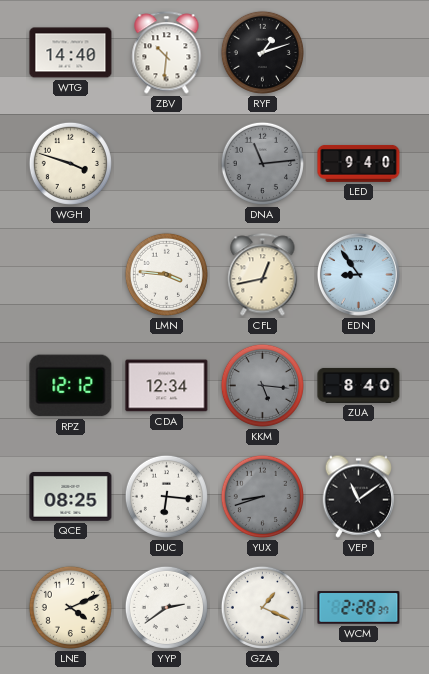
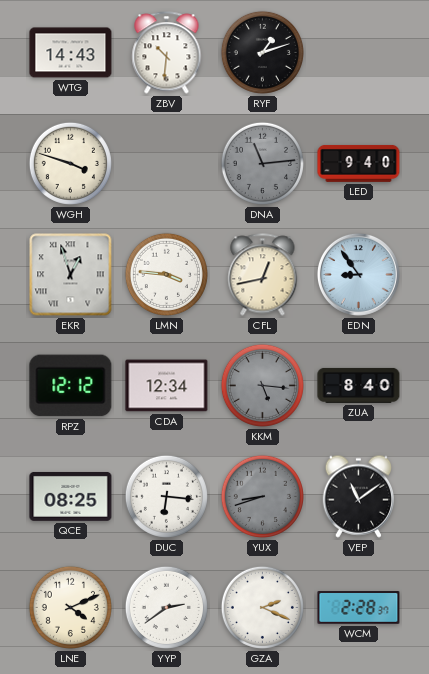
WTG: 14:40 -> 14:43 (71, 53)
EKR: none -> 12:57 (71, 275)
GZA: 1:19 -> 2:19 (262, 607)
